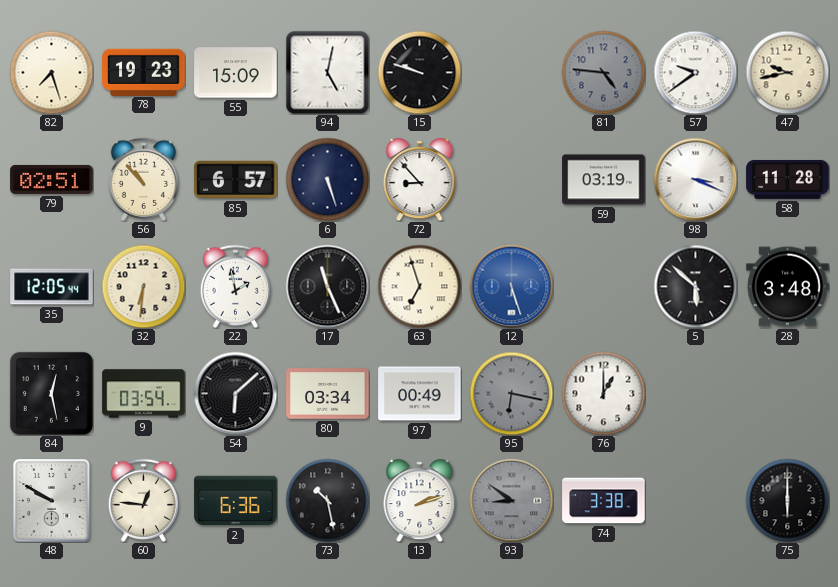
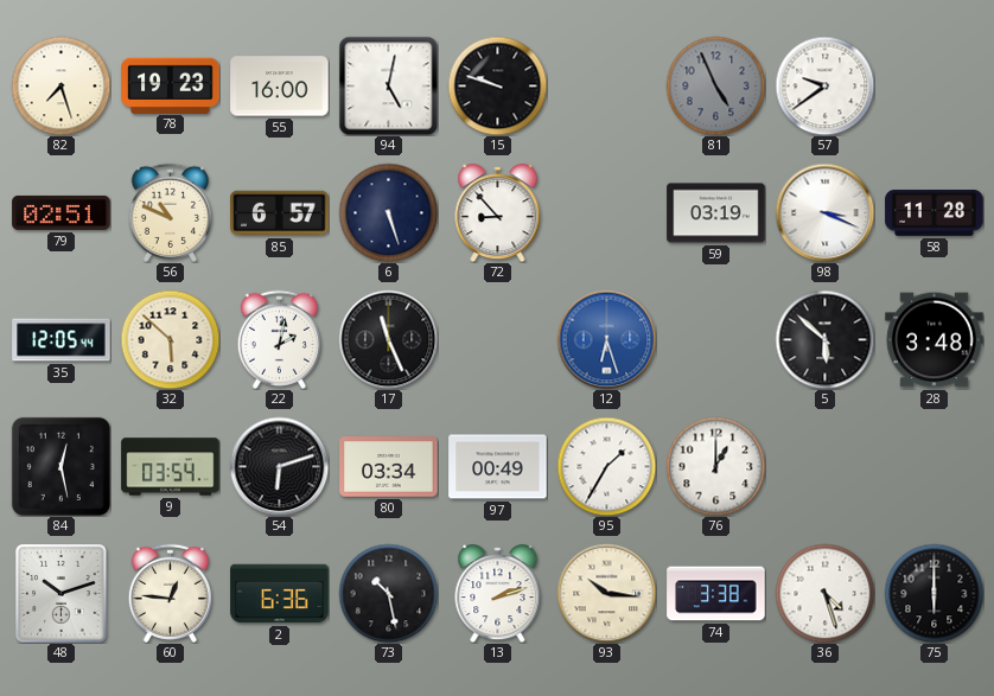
55: 15:09 -> 16:00 (280, 87)
81: 4:46 -> 4:56 (715, 85)
47: 9:43 -> none (787, 72)
56: 10:53 -> 10:49 (170, 212)
32: 6:31 -> 5:52 (170, 339)
22: 1:58 -> 2:02 (279, 339)
63: 6:57 -> none (419, 286)
12: 5:27 -> 6:27 (606, 339)
54: 6:08 -> 6:12 (279, 466)
95: 6:17 -> 1:35 (606, 466)
95 dial: grey -> white (606, 466)
48: 9:50 -> 10:12 (62, 594)
93: 8:51 -> 10:16 (606, 593)
93 dial: grey -> cream (606, 593)
36: none -> 4:27 (824, 593)
